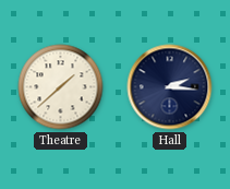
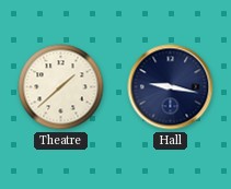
Hall: 2:16 -> 9:17 (171, 87)
